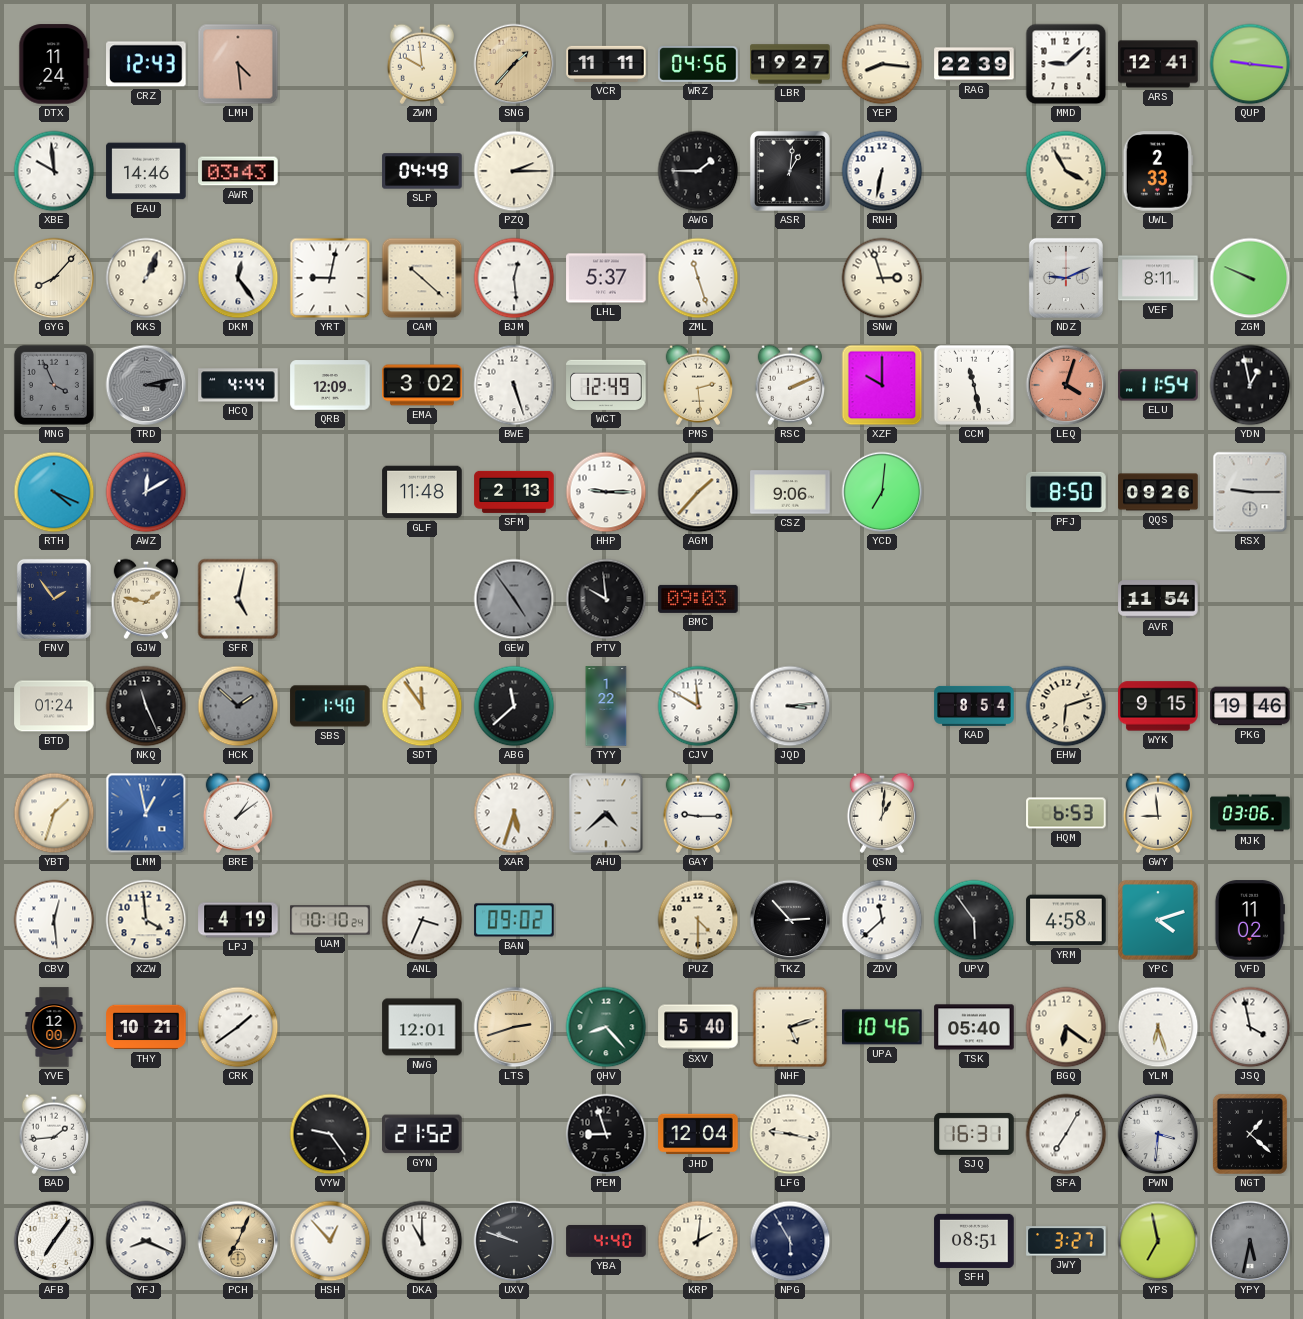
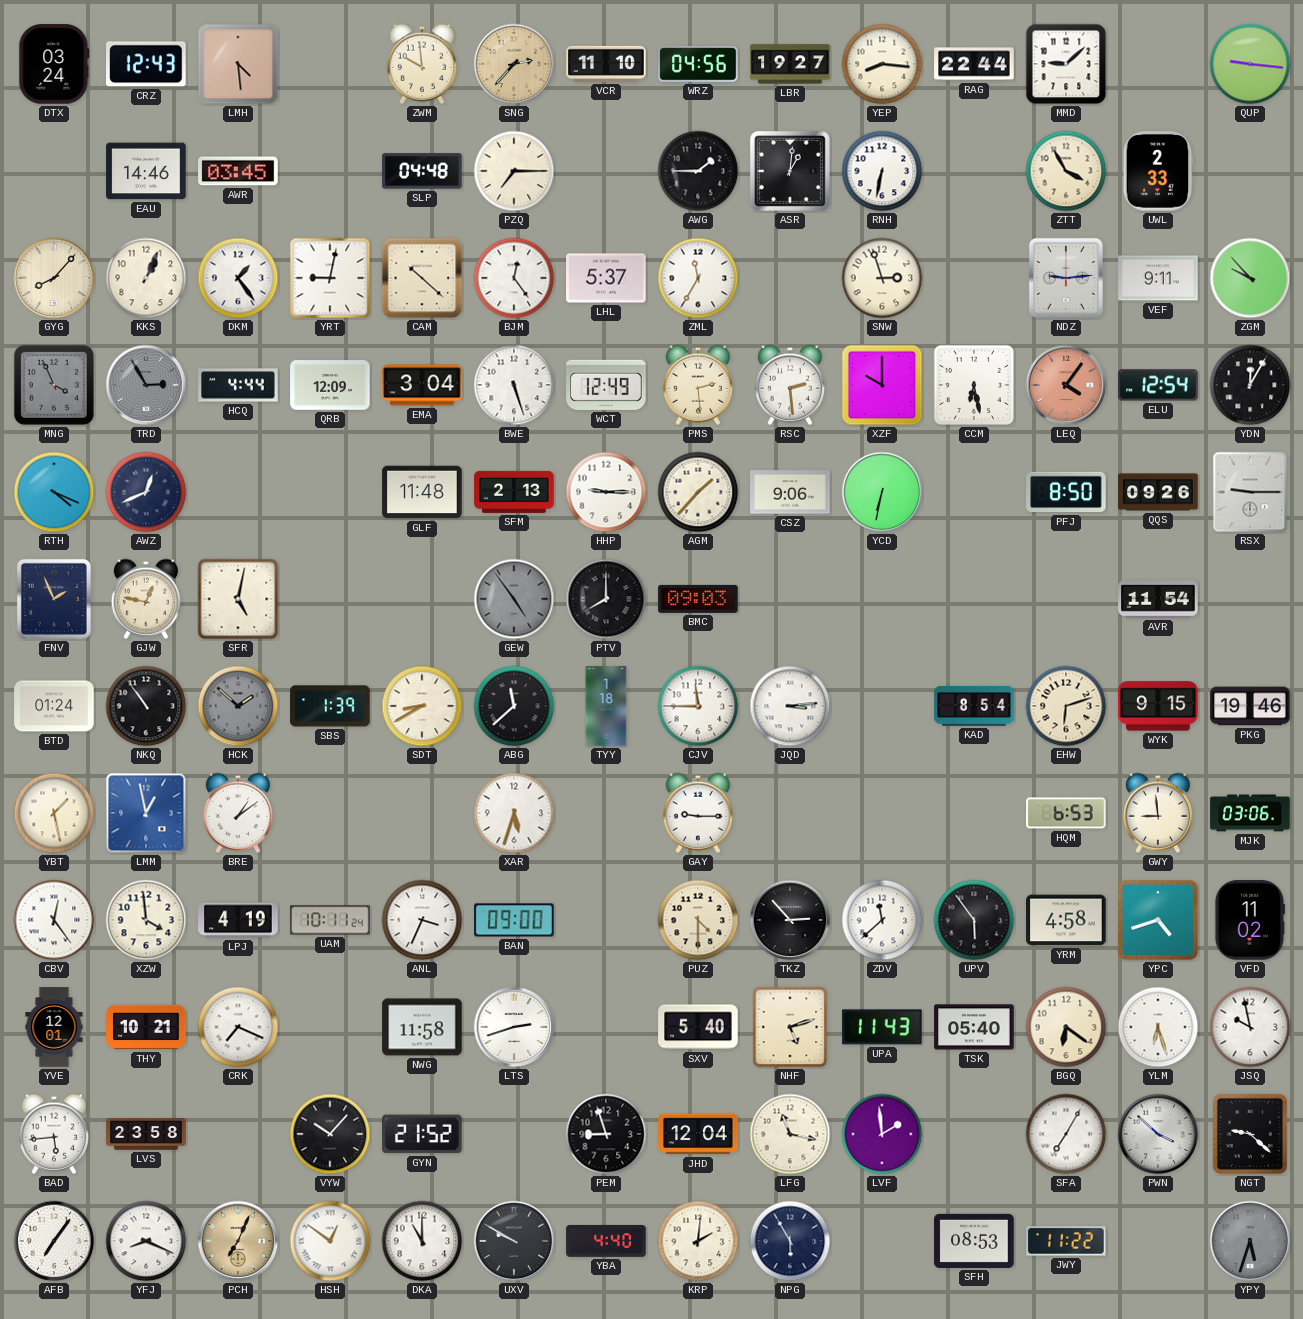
DTX: 11:24 -> 03:24 (54, 64)
SNG: 1:37 -> 2:37 (514, 64)
VCR: 11:11 -> 11:10 (606, 64)
RAG: 22:39 -> 22:44 (974, 64)
ARS: 12:41 -> none (1158, 64)
XBE: 9:59 -> none (54, 171)
AWR: 03:43 -> 03:45 (238, 171)
SLP: 04:49 -> 04:48 (422, 171)
PZQ: 2:15 -> 7:15 (514, 171)
DKM: 12:24 -> 1:24 (238, 278)
BJM: 12:29 -> 12:24 (514, 278)
ZML: 11:27 -> 11:35 (698, 278)
NDZ: 9:11 -> 9:14 (1066, 278)
VEF: 8:11 -> 9:11 (1158, 278)
ZGM: 9:49 -> 9:53 (1250, 278)
TRD: 3:13 -> 2:55 (146, 385)
EMA: 3:02 -> 3:04 (422, 385)
RSC: 2:11 -> 2:29 (789, 385)
CCM: 11:28 -> 6:28 (974, 385)
LEQ: 4:03 -> 4:06 (1066, 385)
ELU: 11:54 -> 12:54 (1158, 385)
YDN: 12:58 -> 12:05 (1250, 385)
AWZ: 12:10 -> 12:41 (146, 492)
YCD: 7:01 -> 6:32 (882, 492)
FNV: 1:54 -> 1:56 (54, 599)
GJW: 1:47 -> 12:47 (145, 599)
PTV: 9:59 -> 8:00 (606, 599)
NKQ: 11:26 -> 10:54 (146, 706)
SBS: 1:40 -> 1:39 (330, 706)
SDT: 11:54 -> 8:40 (422, 706)
TYY: 1:22 -> 1:18 (606, 706)
CJV: 11:50 -> 11:45 (698, 706)
YBT: 1:33 -> 1:28 (54, 813)
AHU: 4:38 -> none (606, 813)
QSN: 1:01 -> none (881, 813)
CBV: 12:29 -> 12:24 (54, 920)
UAM: 10:10 -> 10:11 (330, 920)
BAN: 09:02 -> 09:00 (514, 920)
YPC: 4:12 -> 4:42 (1158, 920)
YVE: 12:00 -> 12:01 (54, 1027)
CRK: 1:39 -> 7:19 (238, 1027)
NWG: 12:01 -> 11:58 (422, 1027)
LTS dial: champagne -> white (514, 1027)
QHV: 8:23 -> none (606, 1027)
UPA: 10:46 -> 11:43 (882, 1027)
JSQ: 3:58 -> 9:58 (1250, 1027)
BAD: 1:44 -> 5:44 (53, 1134)
LVS: none -> 23:58 (146, 1134)
VYW: 9:24 -> 10:07 (330, 1134)
LFG: 9:17 -> 11:17 (790, 1134)
LVF: none -> 1:59 (882, 1134)
SJQ: 16:31 -> none (974, 1134)
PWN: 3:31 -> 3:52 (1158, 1134)
NGT: 1:22 -> 9:22 (1250, 1134)
HSH: 12:53 -> 12:51 (330, 1241)
UXV: 9:48 -> 9:50 (514, 1241)
SFH: 08:51 -> 08:53 (974, 1241)
JWY: 3:27 -> 11:22 (1066, 1241)
YPS: 6:58 -> none (1158, 1241)
YPY: 5:32 -> 5:33 (1250, 1241)
